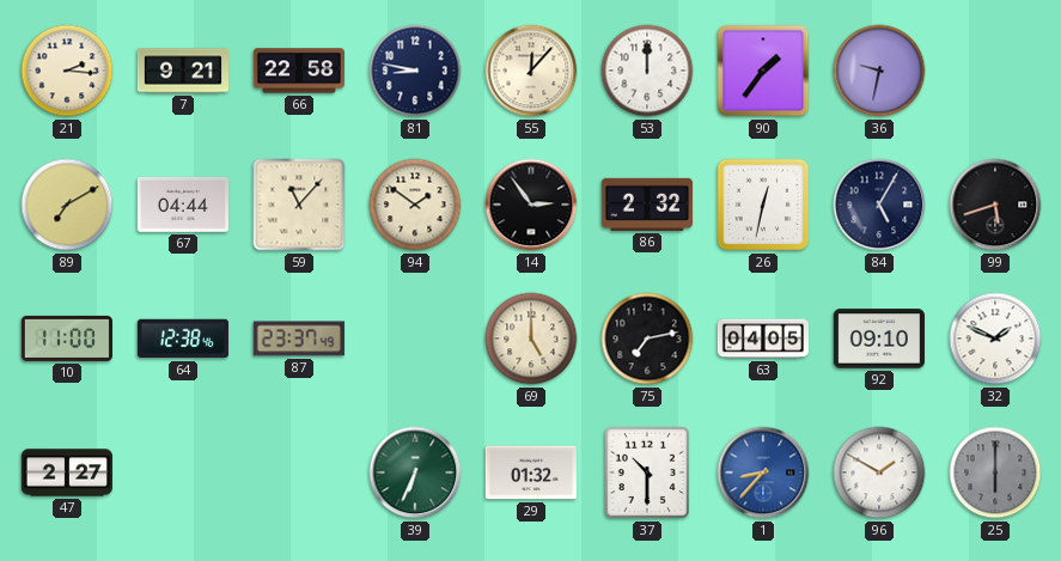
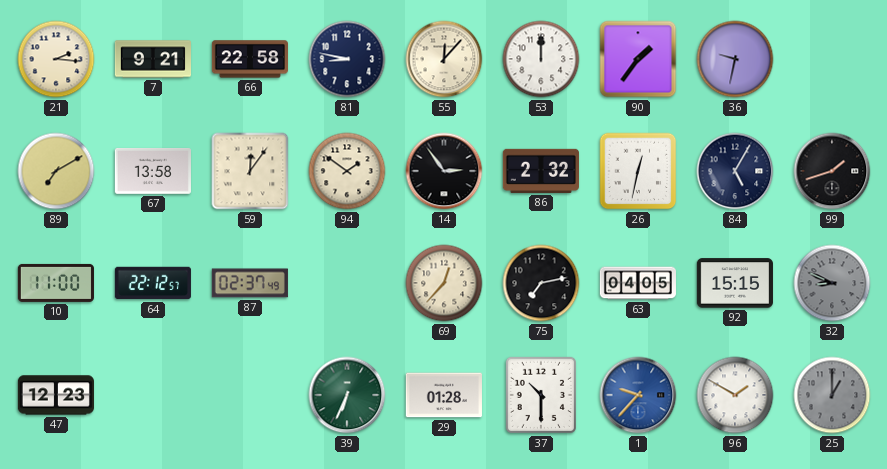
67: 04:44 -> 13:58 (153, 172)
59: 11:07 -> 12:06 (250, 171)
99: 5:42 -> 1:42 (832, 171)
64: 12:38 -> 22:12 (153, 283)
87: 23:37 -> 02:37 (250, 283)
69: 5:00 -> 12:37 (444, 283)
92: 09:10 -> 15:15 (735, 283)
32: 1:49 -> 8:49 (832, 283)
32 dial: white -> grey (832, 283)
47: 2:27 -> 12:23 (56, 395)
29: 01:32 -> 01:28 (444, 395)
1: 8:37 -> 9:37 (638, 395)
25: 6:00 -> 1:00 (832, 395)
